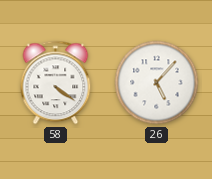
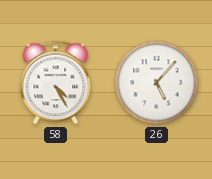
58: 4:21 -> 4:25 (56, 83)
